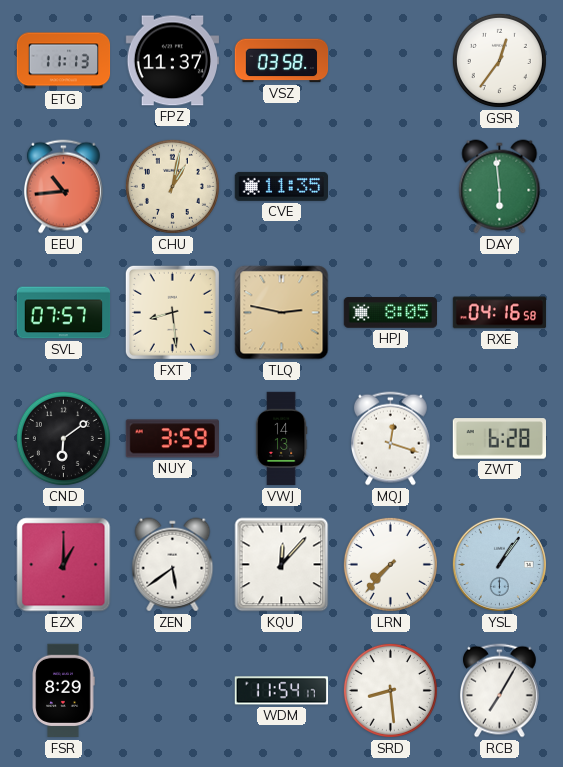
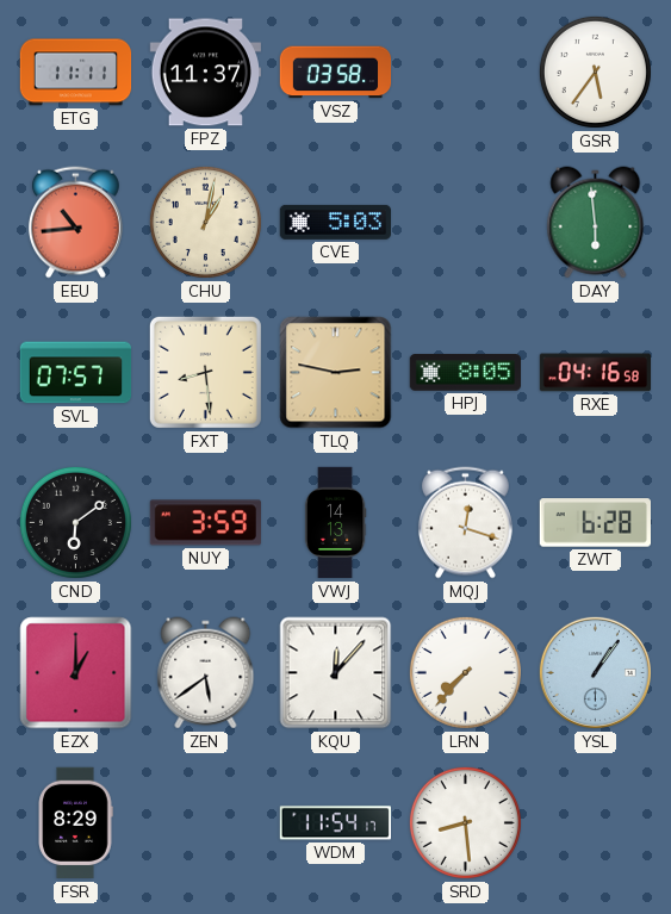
ETG: 11:13 -> 11:11 (76, 73)
GSR: 12:36 -> 5:36 (595, 71)
CVE: 11:35 -> 5:03 (335, 222)
RCB: 7:05 -> none (499, 691)
